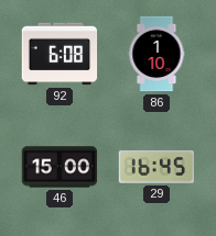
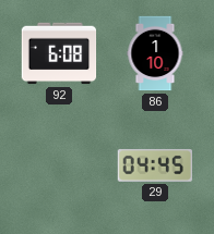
46: 15:00 -> none (60, 167)
29: 16:45 -> 04:45 (154, 165)
